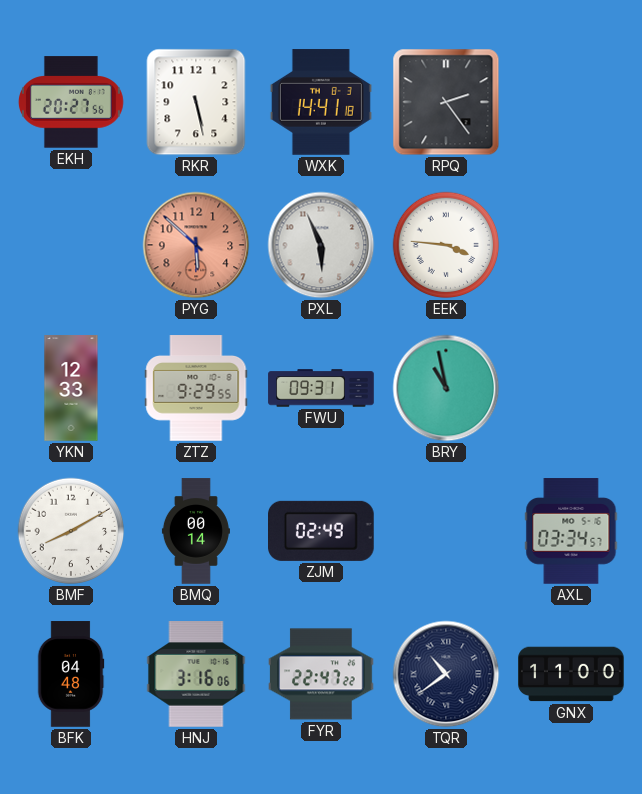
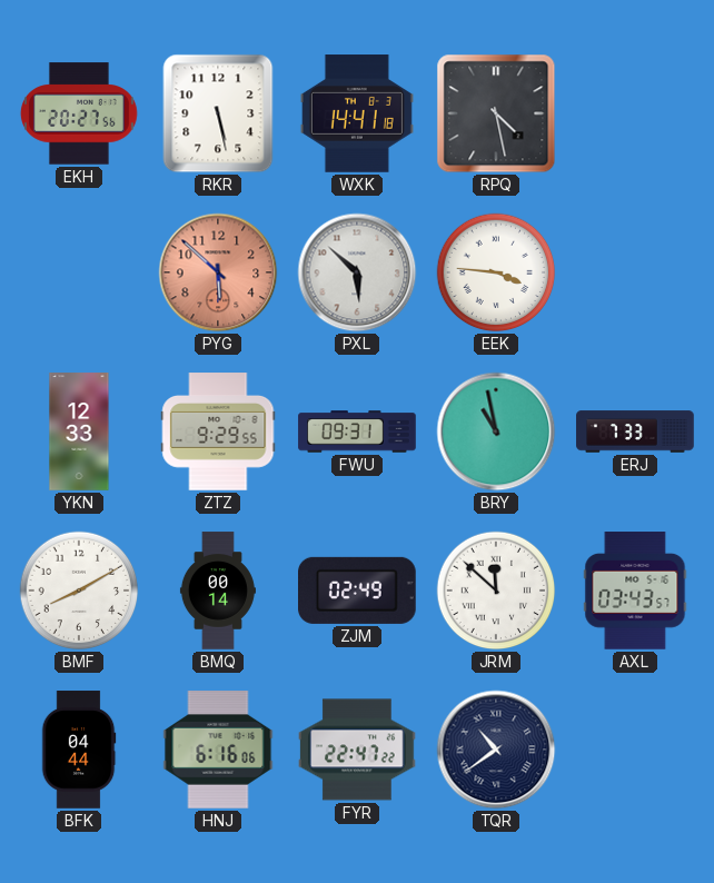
RPQ: 2:24 -> 4:28 (496, 113)
PXL: 5:56 -> 5:52 (357, 272)
ERJ: none -> 7:33 (635, 431)
JRM: none -> 11:52 (496, 591)
AXL: 03:34 -> 03:43 (635, 591)
BFK: 04:48 -> 04:44 (79, 750)
HNJ: 3:16 -> 6:16 (218, 750)
GNX: 11:00 -> none (571, 674)
